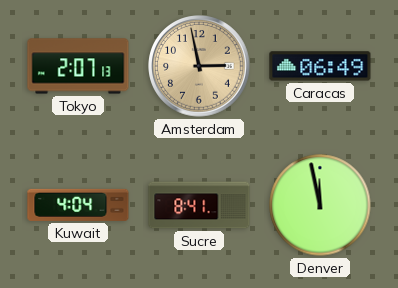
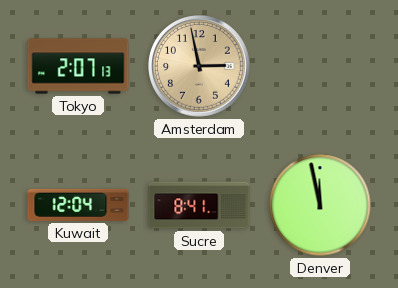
Caracas: 06:49 -> none (320, 66)
Kuwait: 4:04 -> 12:04 (78, 205)
